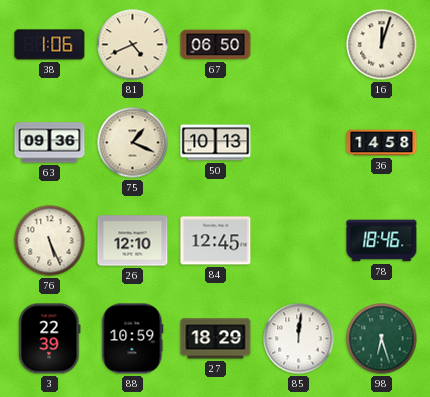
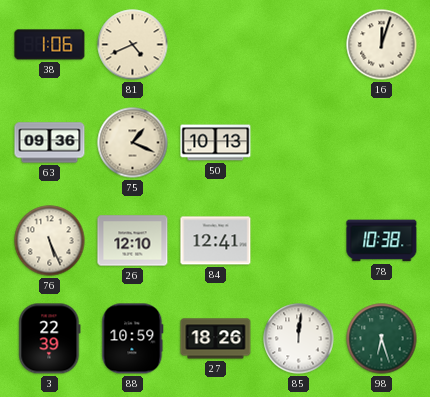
67: 06:50 -> none (216, 45)
36: 14:58 -> none (382, 143)
84: 12:45 -> 12:41 (216, 241)
78: 18:46 -> 10:38 (382, 241)
27: 18:29 -> 18:26 (216, 339)
